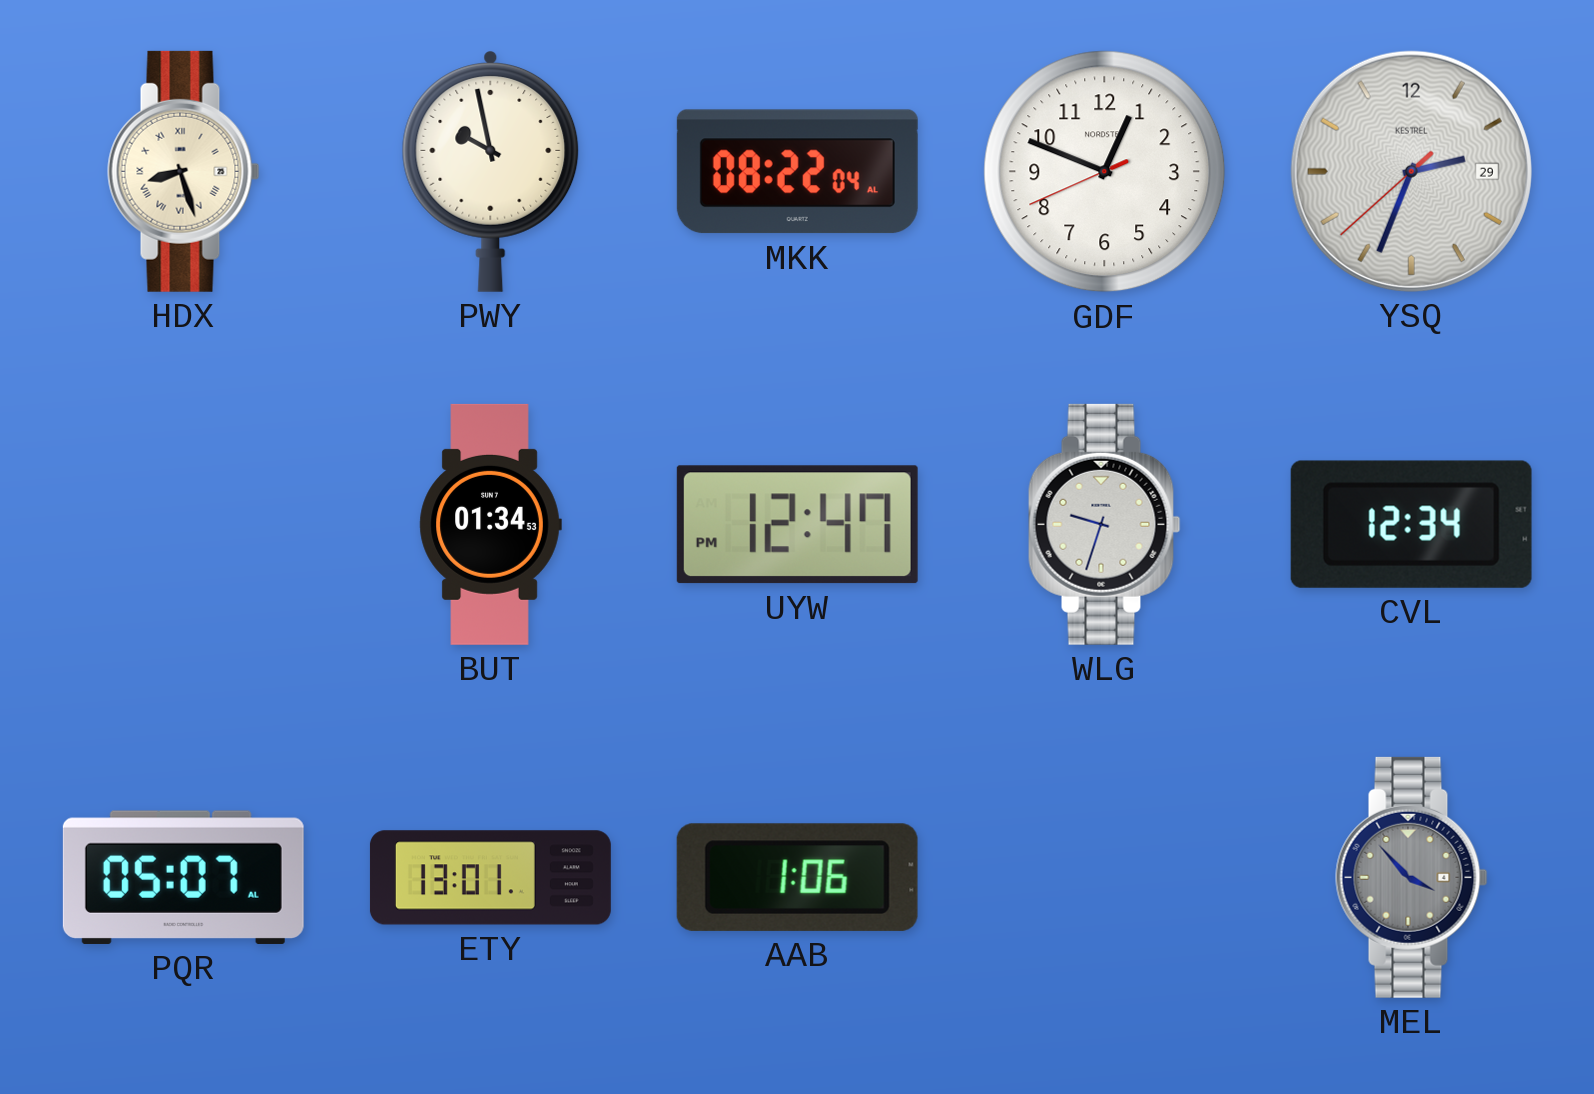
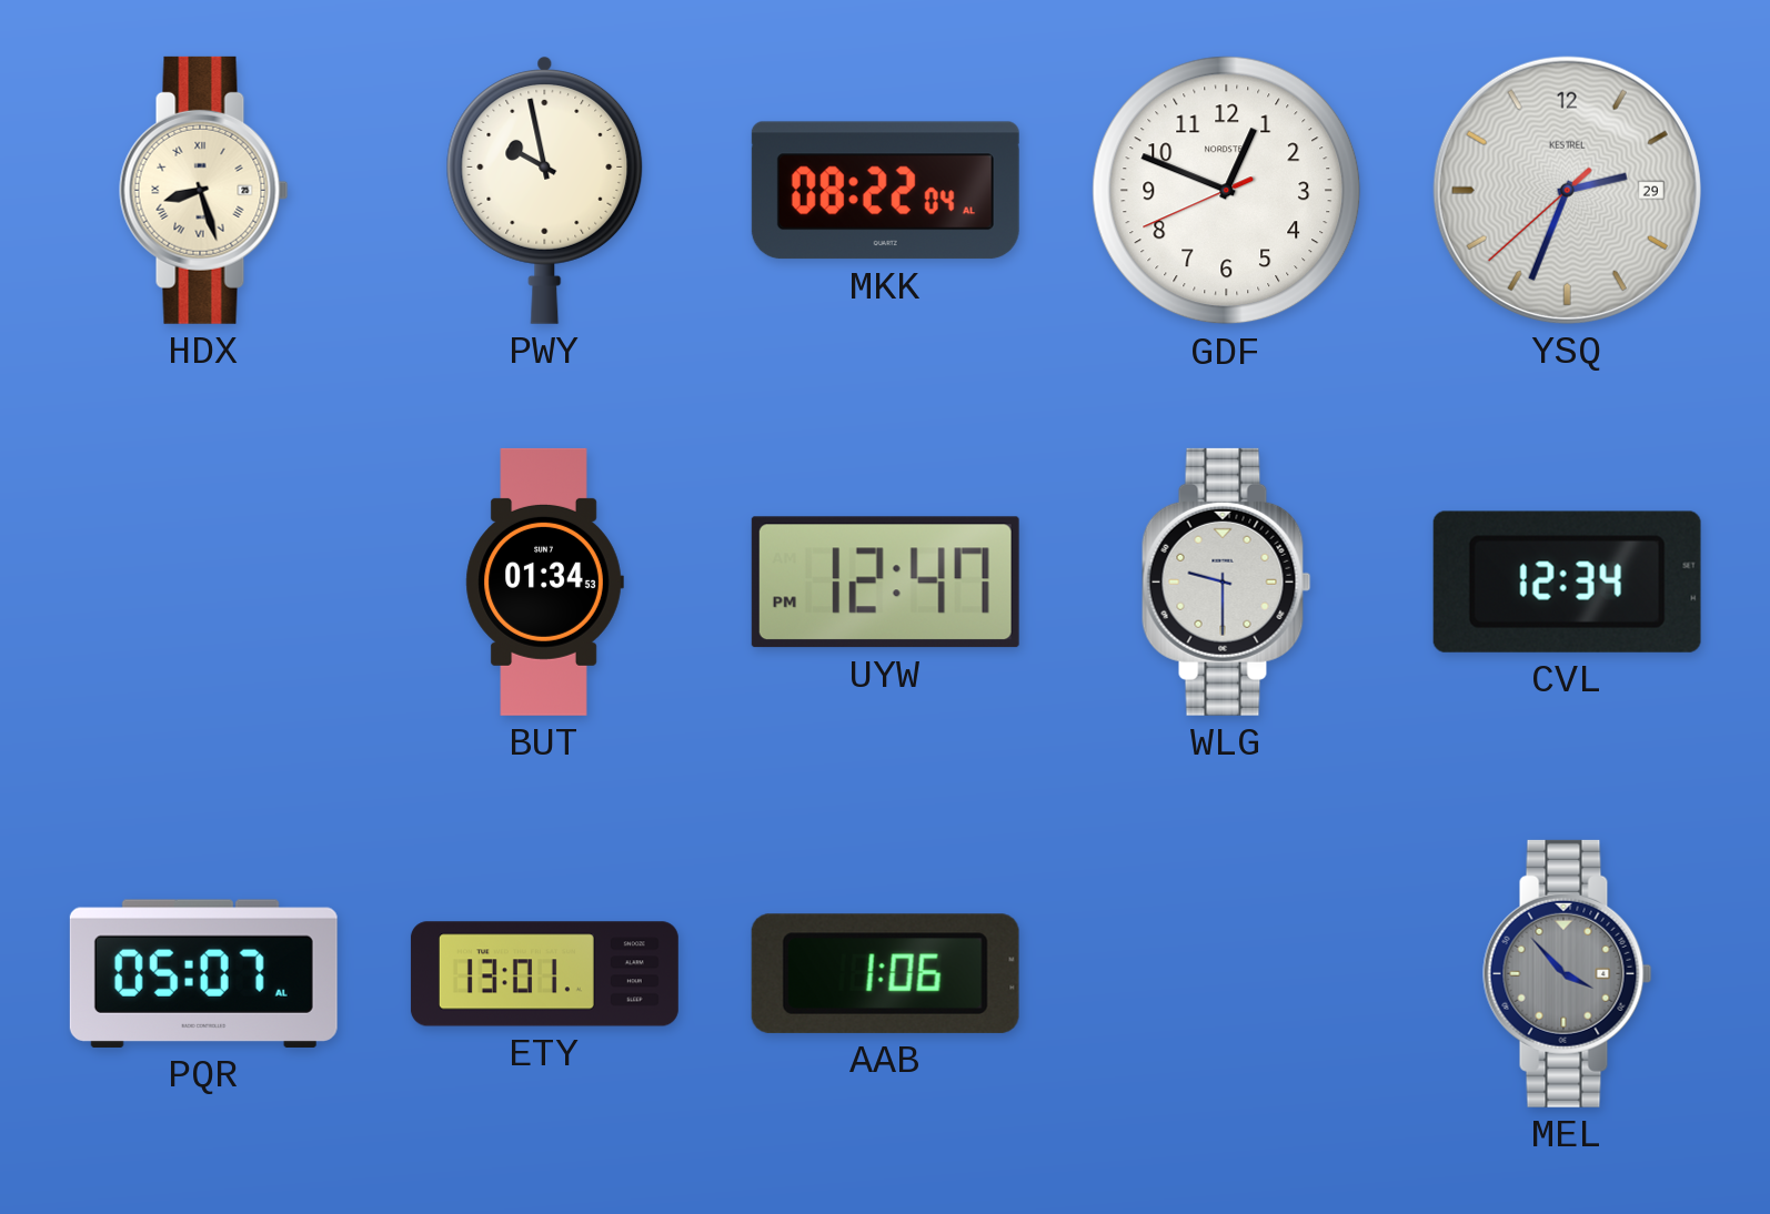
WLG: 9:33 -> 9:30 (1227, 581)
